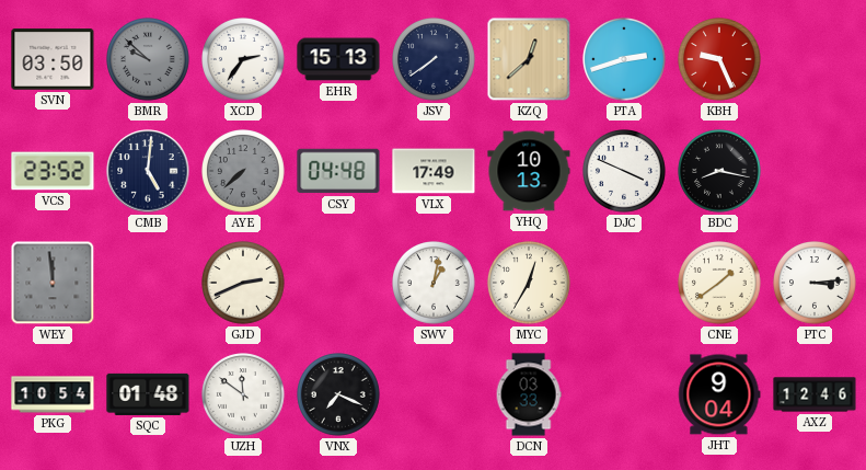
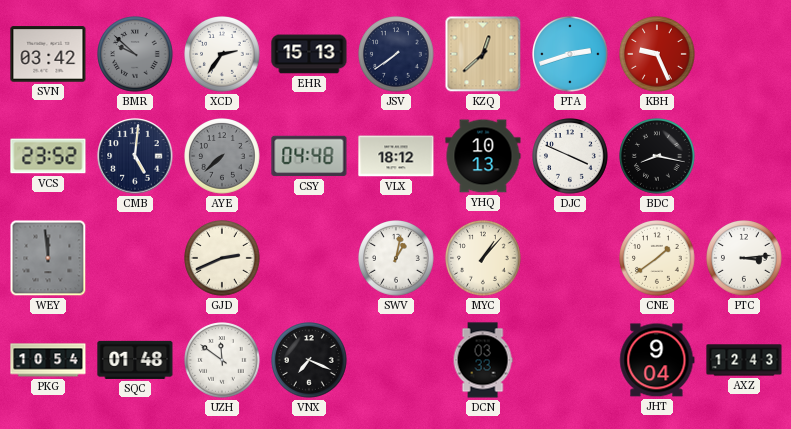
SVN: 03:50 -> 03:42 (48, 54)
VLX: 17:49 -> 18:12 (396, 156)
MYC: 12:35 -> 1:07 (484, 259)
AXZ: 12:46 -> 12:43 (744, 360)
